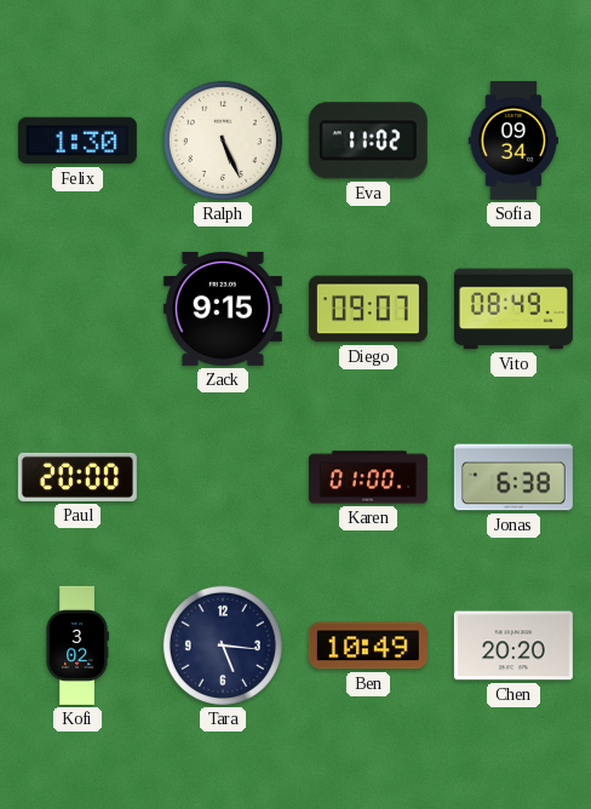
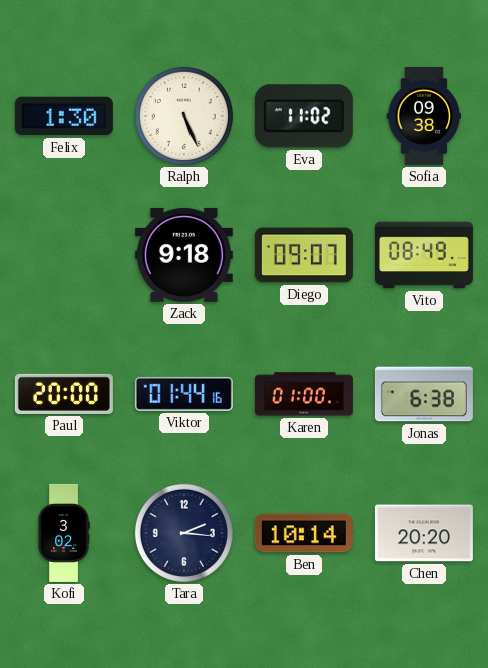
Sofia: 09:34 -> 09:38 (424, 116)
Zack: 9:15 -> 9:18 (184, 255)
Viktor: none -> 01:44 (184, 394)
Tara: 5:16 -> 2:16 (184, 533)
Ben: 10:49 -> 10:14 (304, 533)
